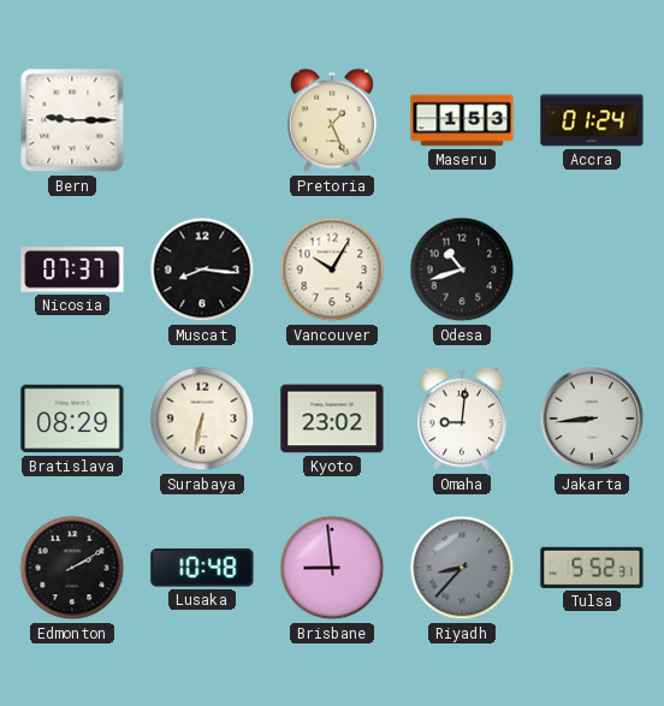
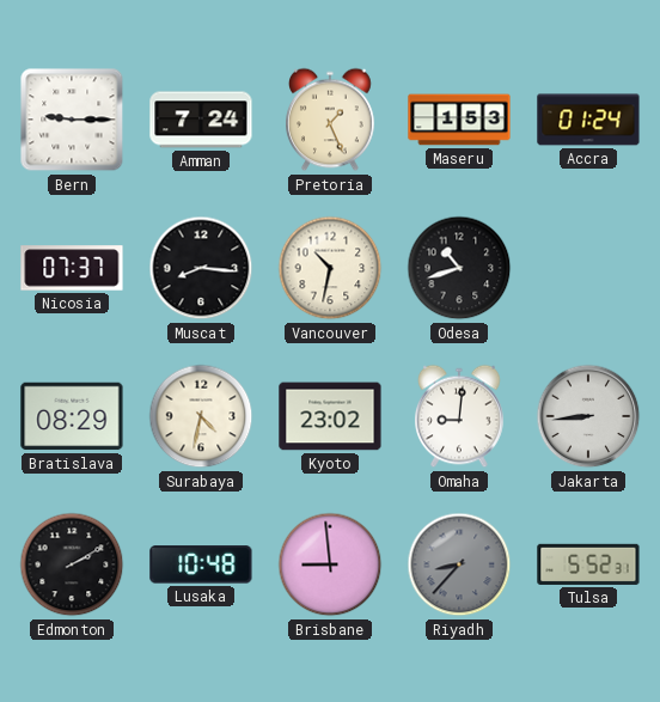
Amman: none -> 7:24 (201, 120)
Vancouver: 10:05 -> 10:32 (330, 268)
Surabaya: 6:32 -> 4:32 (201, 416)
